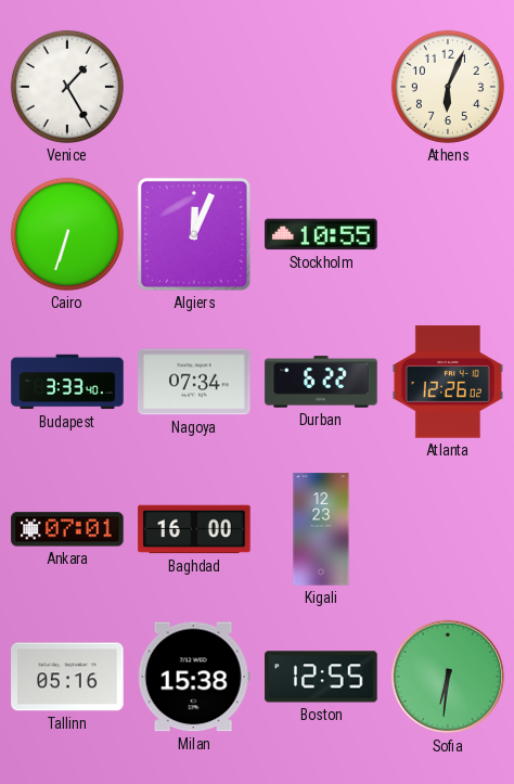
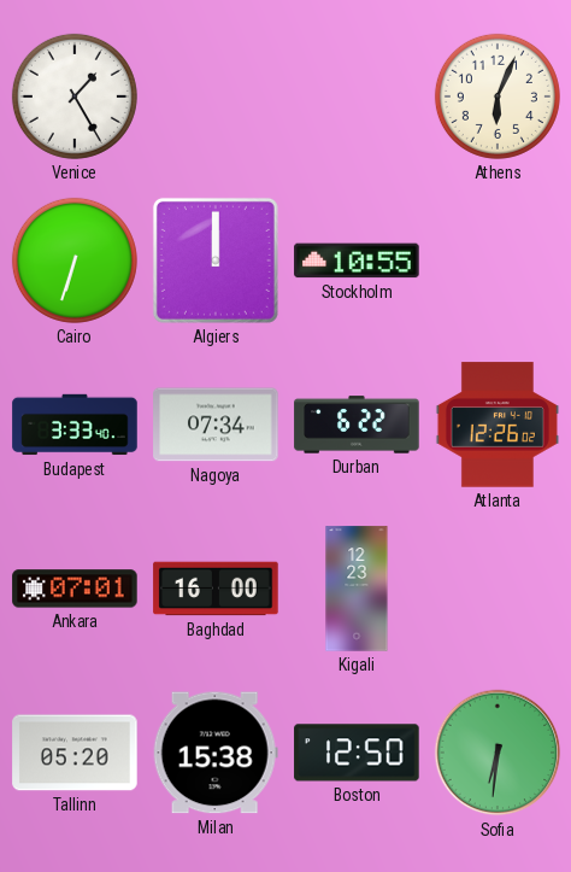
Algiers: 12:04 -> 12:00 (216, 261)
Tallinn: 05:16 -> 05:20 (75, 753)
Boston: 12:55 -> 12:50 (357, 753)
